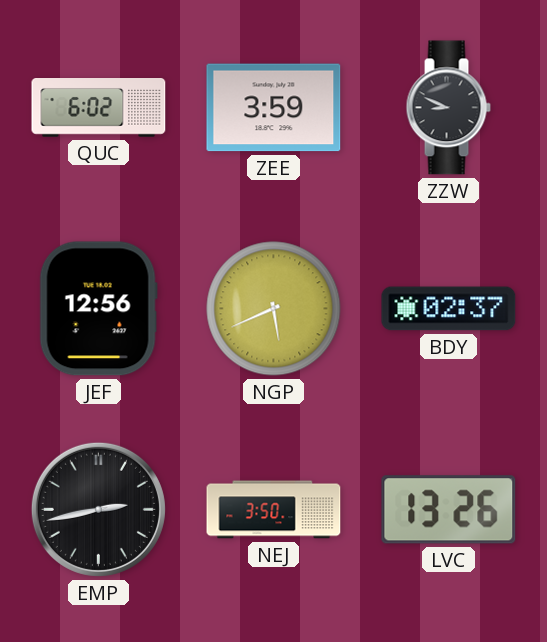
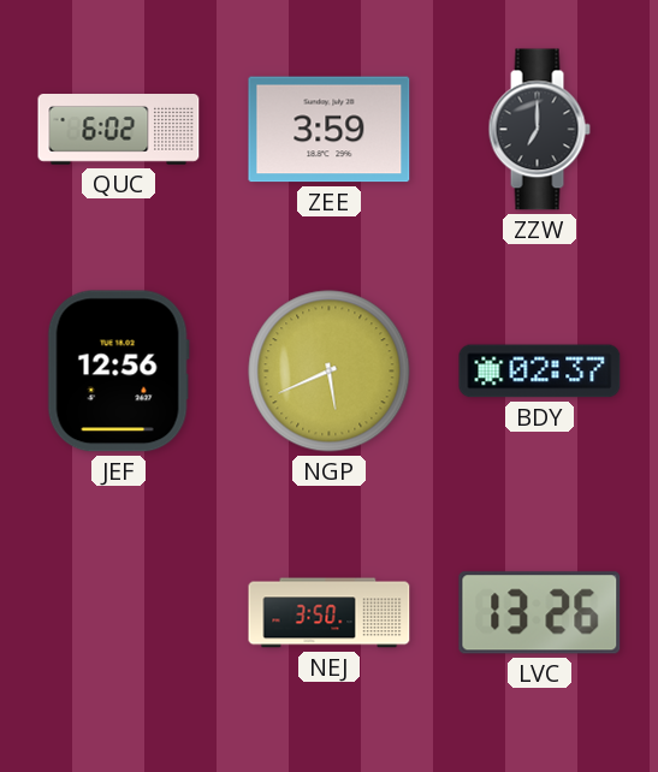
ZZW: 8:49 -> 7:00 (539, 130)
EMP: 2:43 -> none (98, 509)
